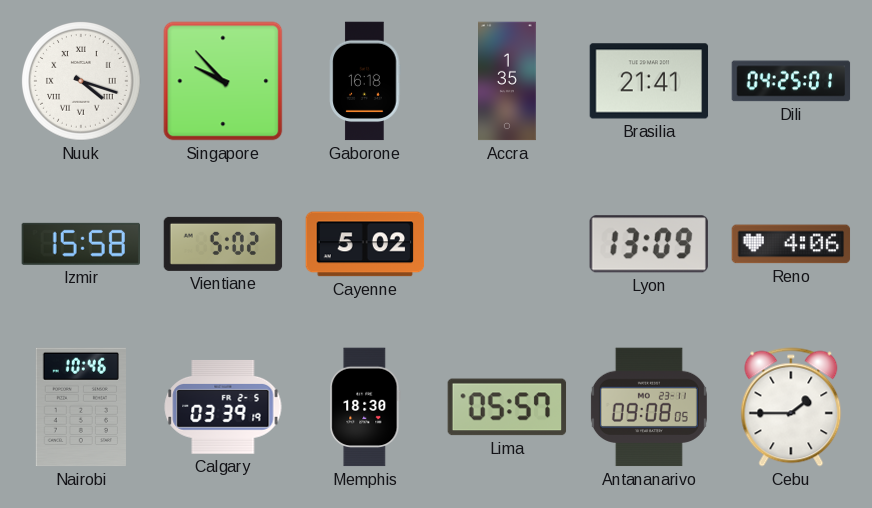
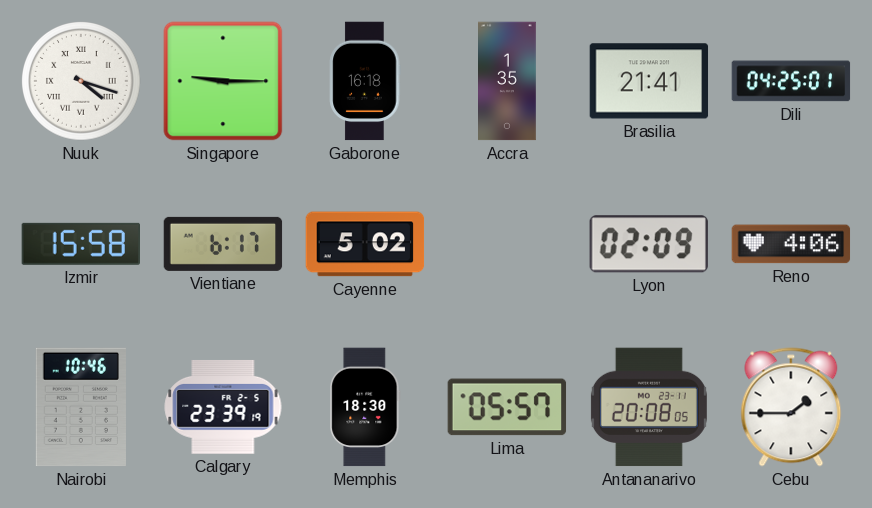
Singapore: 9:53 -> 9:15 (223, 81)
Vientiane: 5:02 -> 6:17 (223, 244)
Lyon: 13:09 -> 02:09 (649, 244)
Calgary: 03:39 -> 23:39 (223, 407)
Antananarivo: 09:08 -> 20:08 (649, 407)
